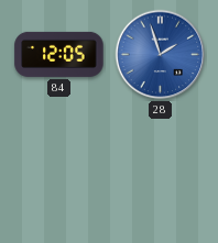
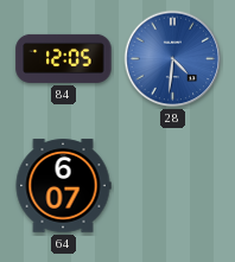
28: 1:57 -> 4:31 (173, 59)
64: none -> 6:07 (63, 186)
